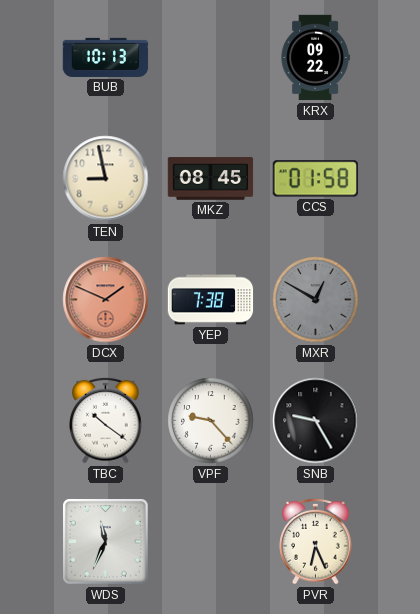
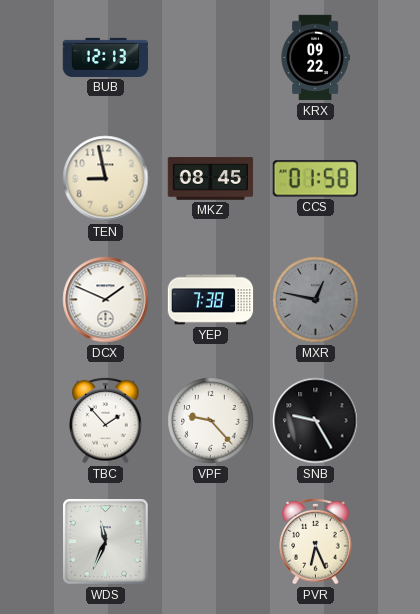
BUB: 10:13 -> 12:13 (106, 57)
DCX dial: salmon -> white (106, 300)
MXR: 12:50 -> 12:47 (316, 300)
TBC: 10:21 -> 1:53 (106, 420)
